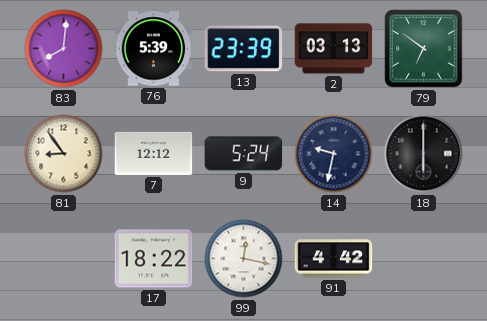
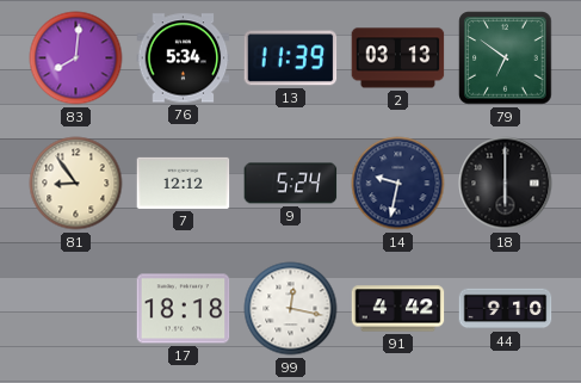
76: 5:39 -> 5:34 (184, 58)
13: 23:39 -> 11:39 (291, 58)
17: 18:22 -> 18:18 (184, 309)
44: none -> 9:10 (506, 309)
